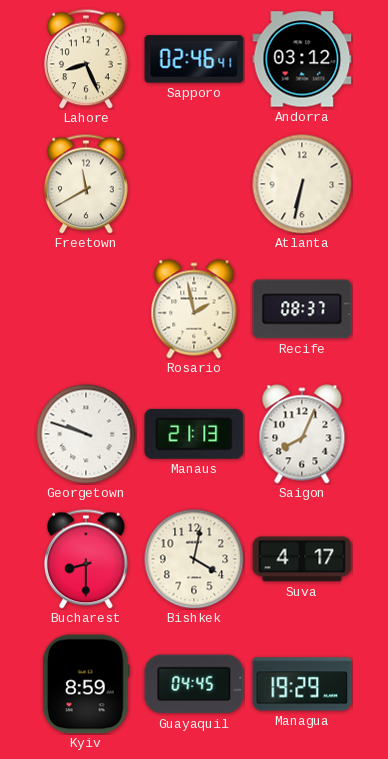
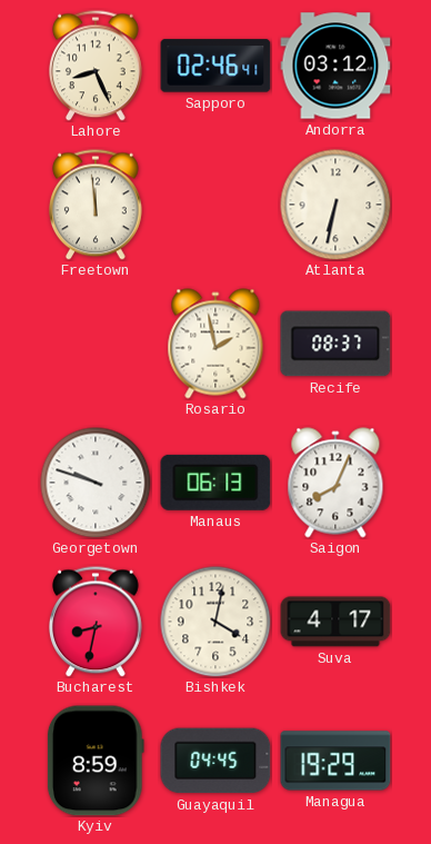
Freetown: 11:40 -> 11:59 (97, 205)
Manaus: 21:13 -> 06:13 (215, 483)
Bucharest: 8:30 -> 8:32 (97, 622)
